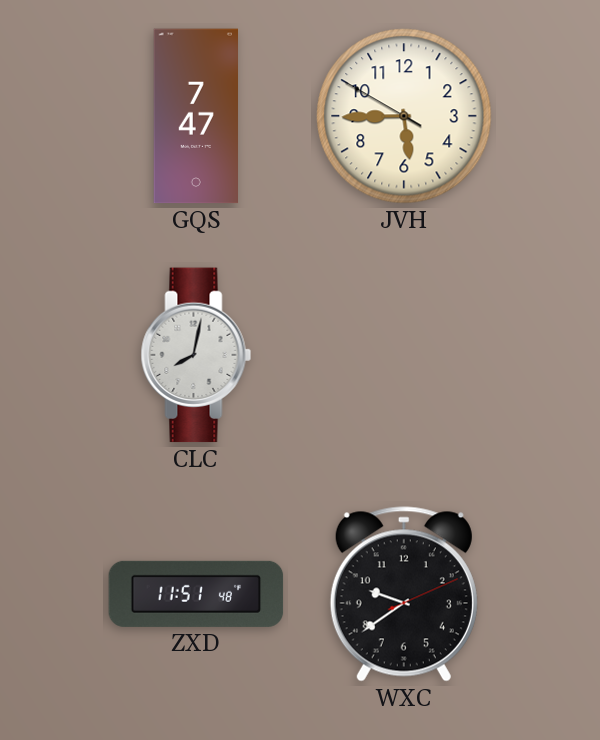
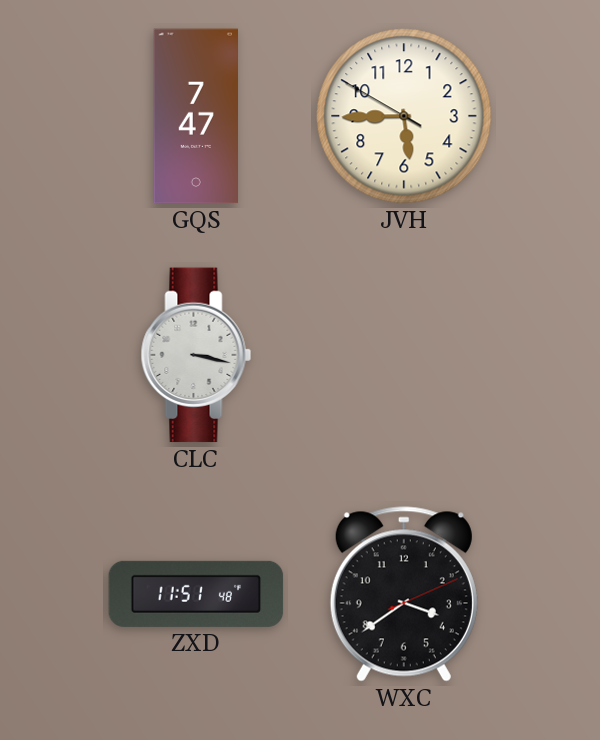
CLC: 8:02 -> 3:17 (196, 355)
WXC: 9:39 -> 3:39 (404, 594)
